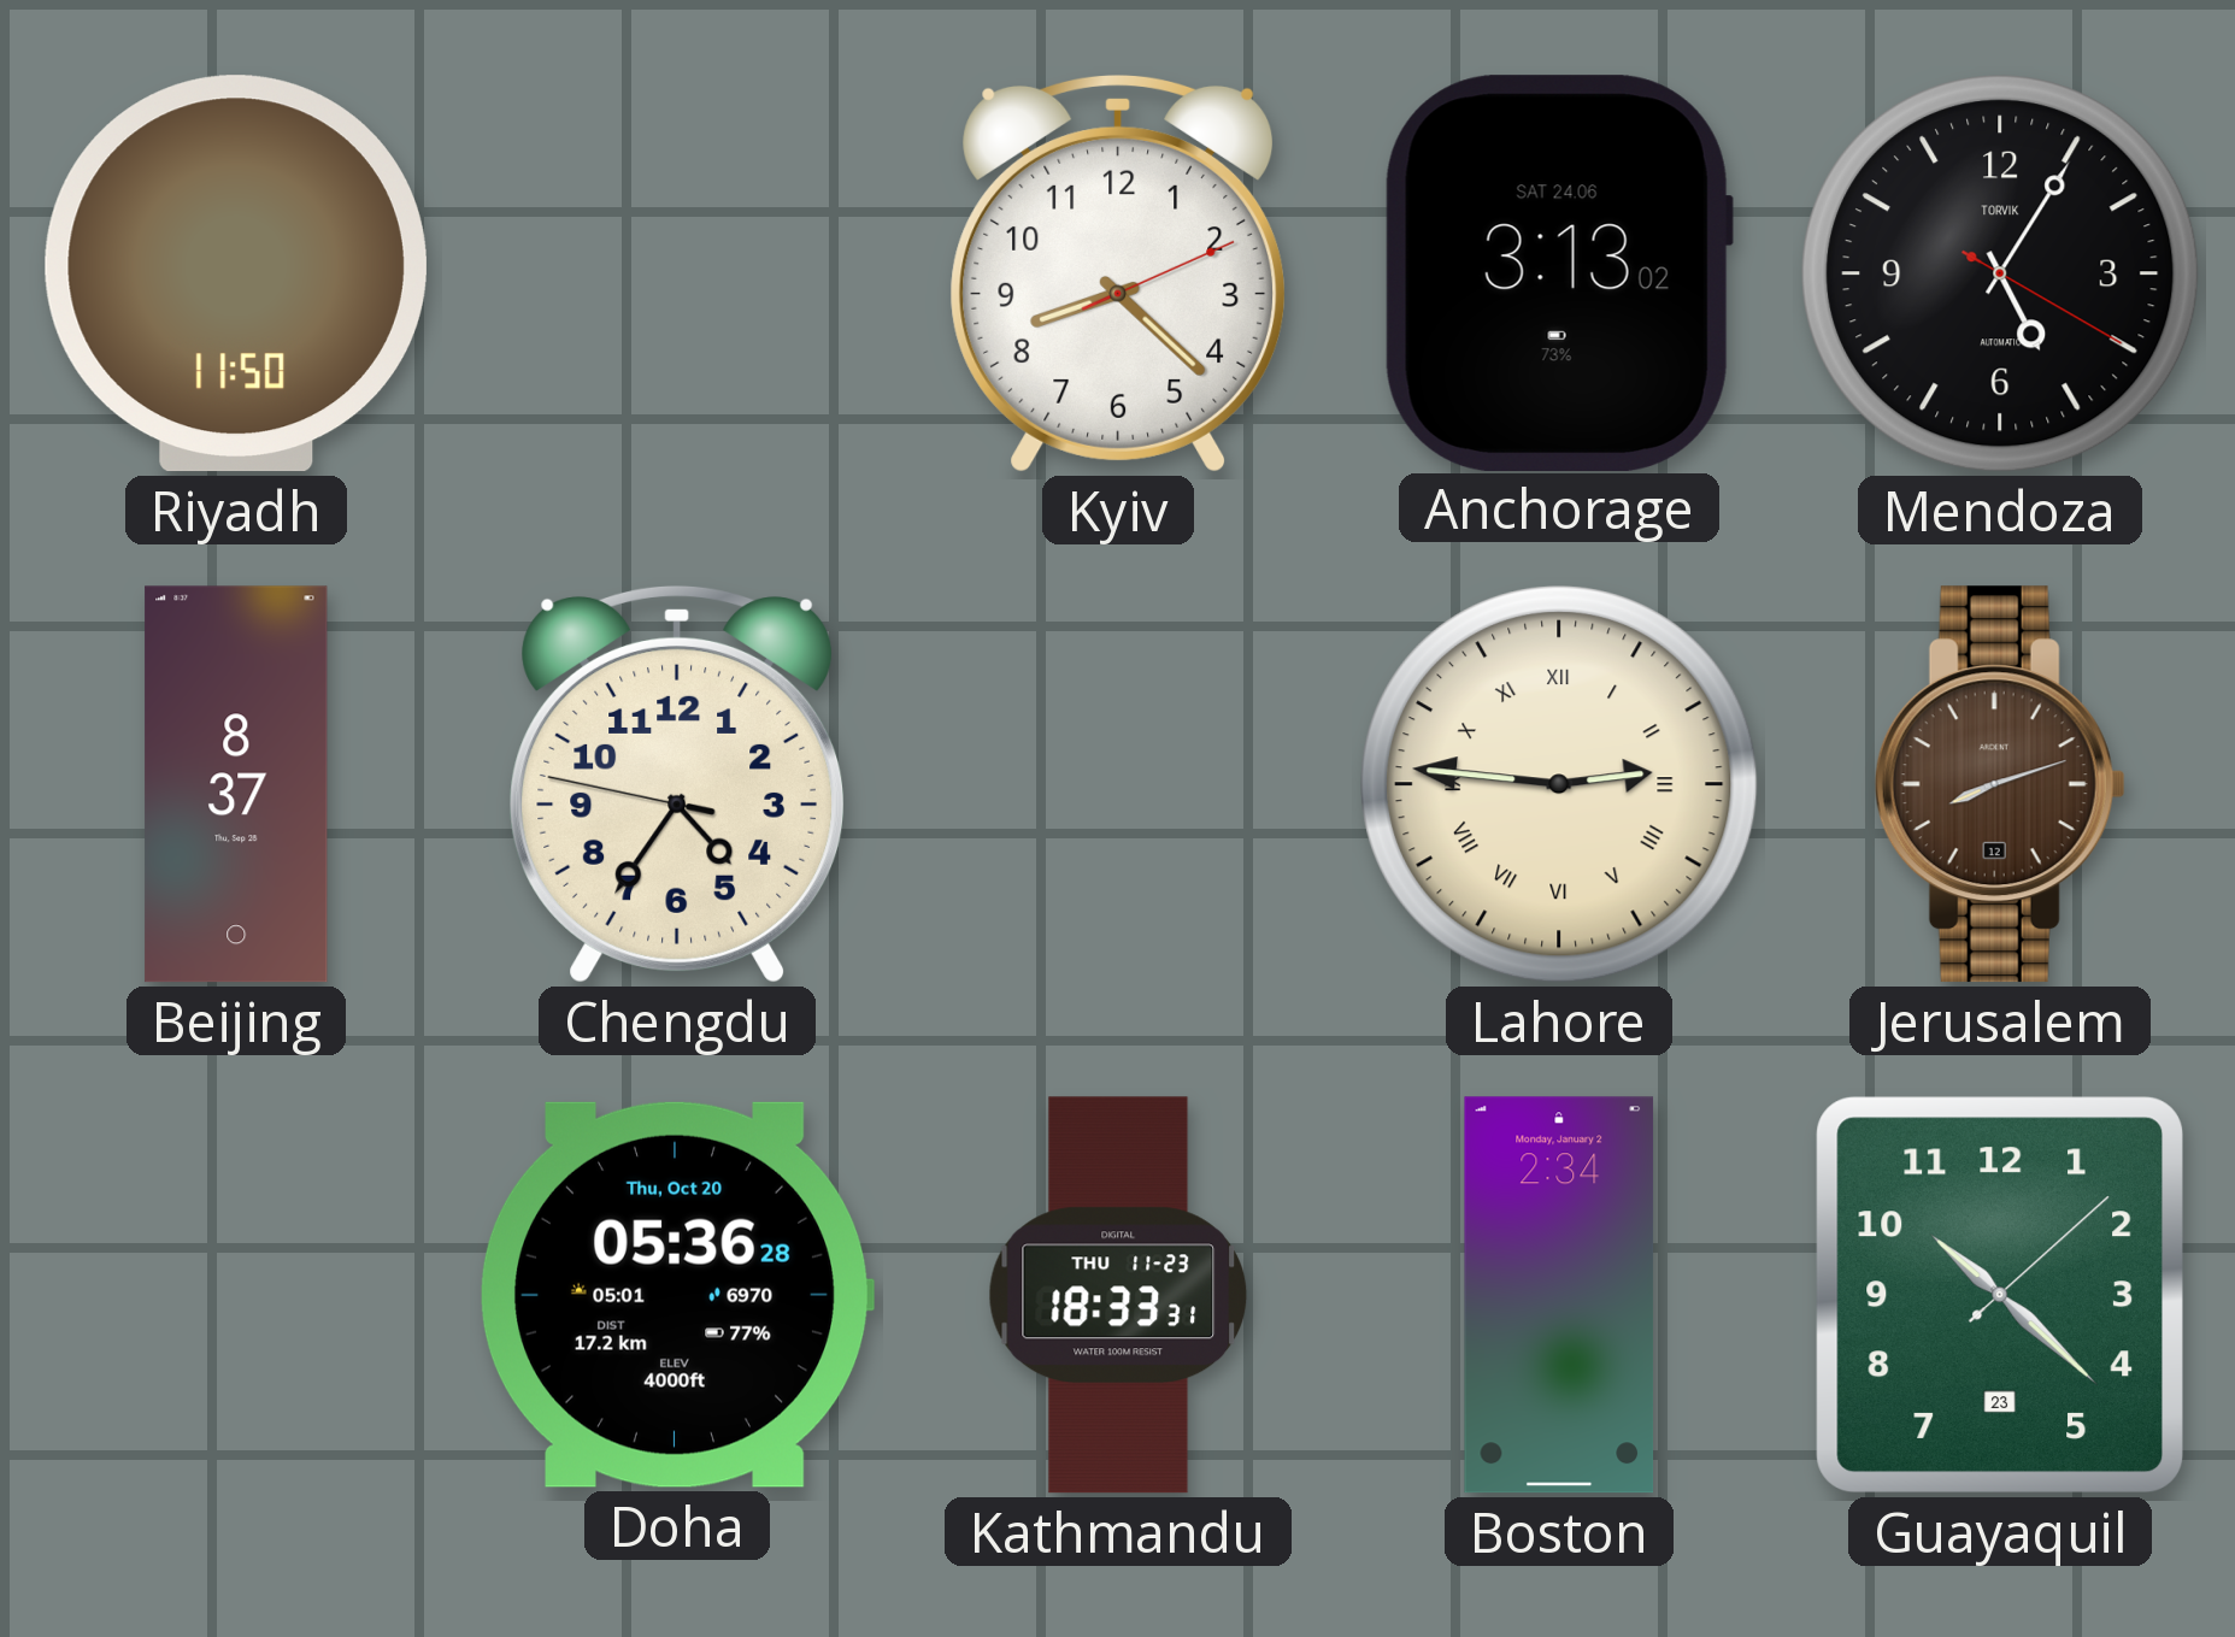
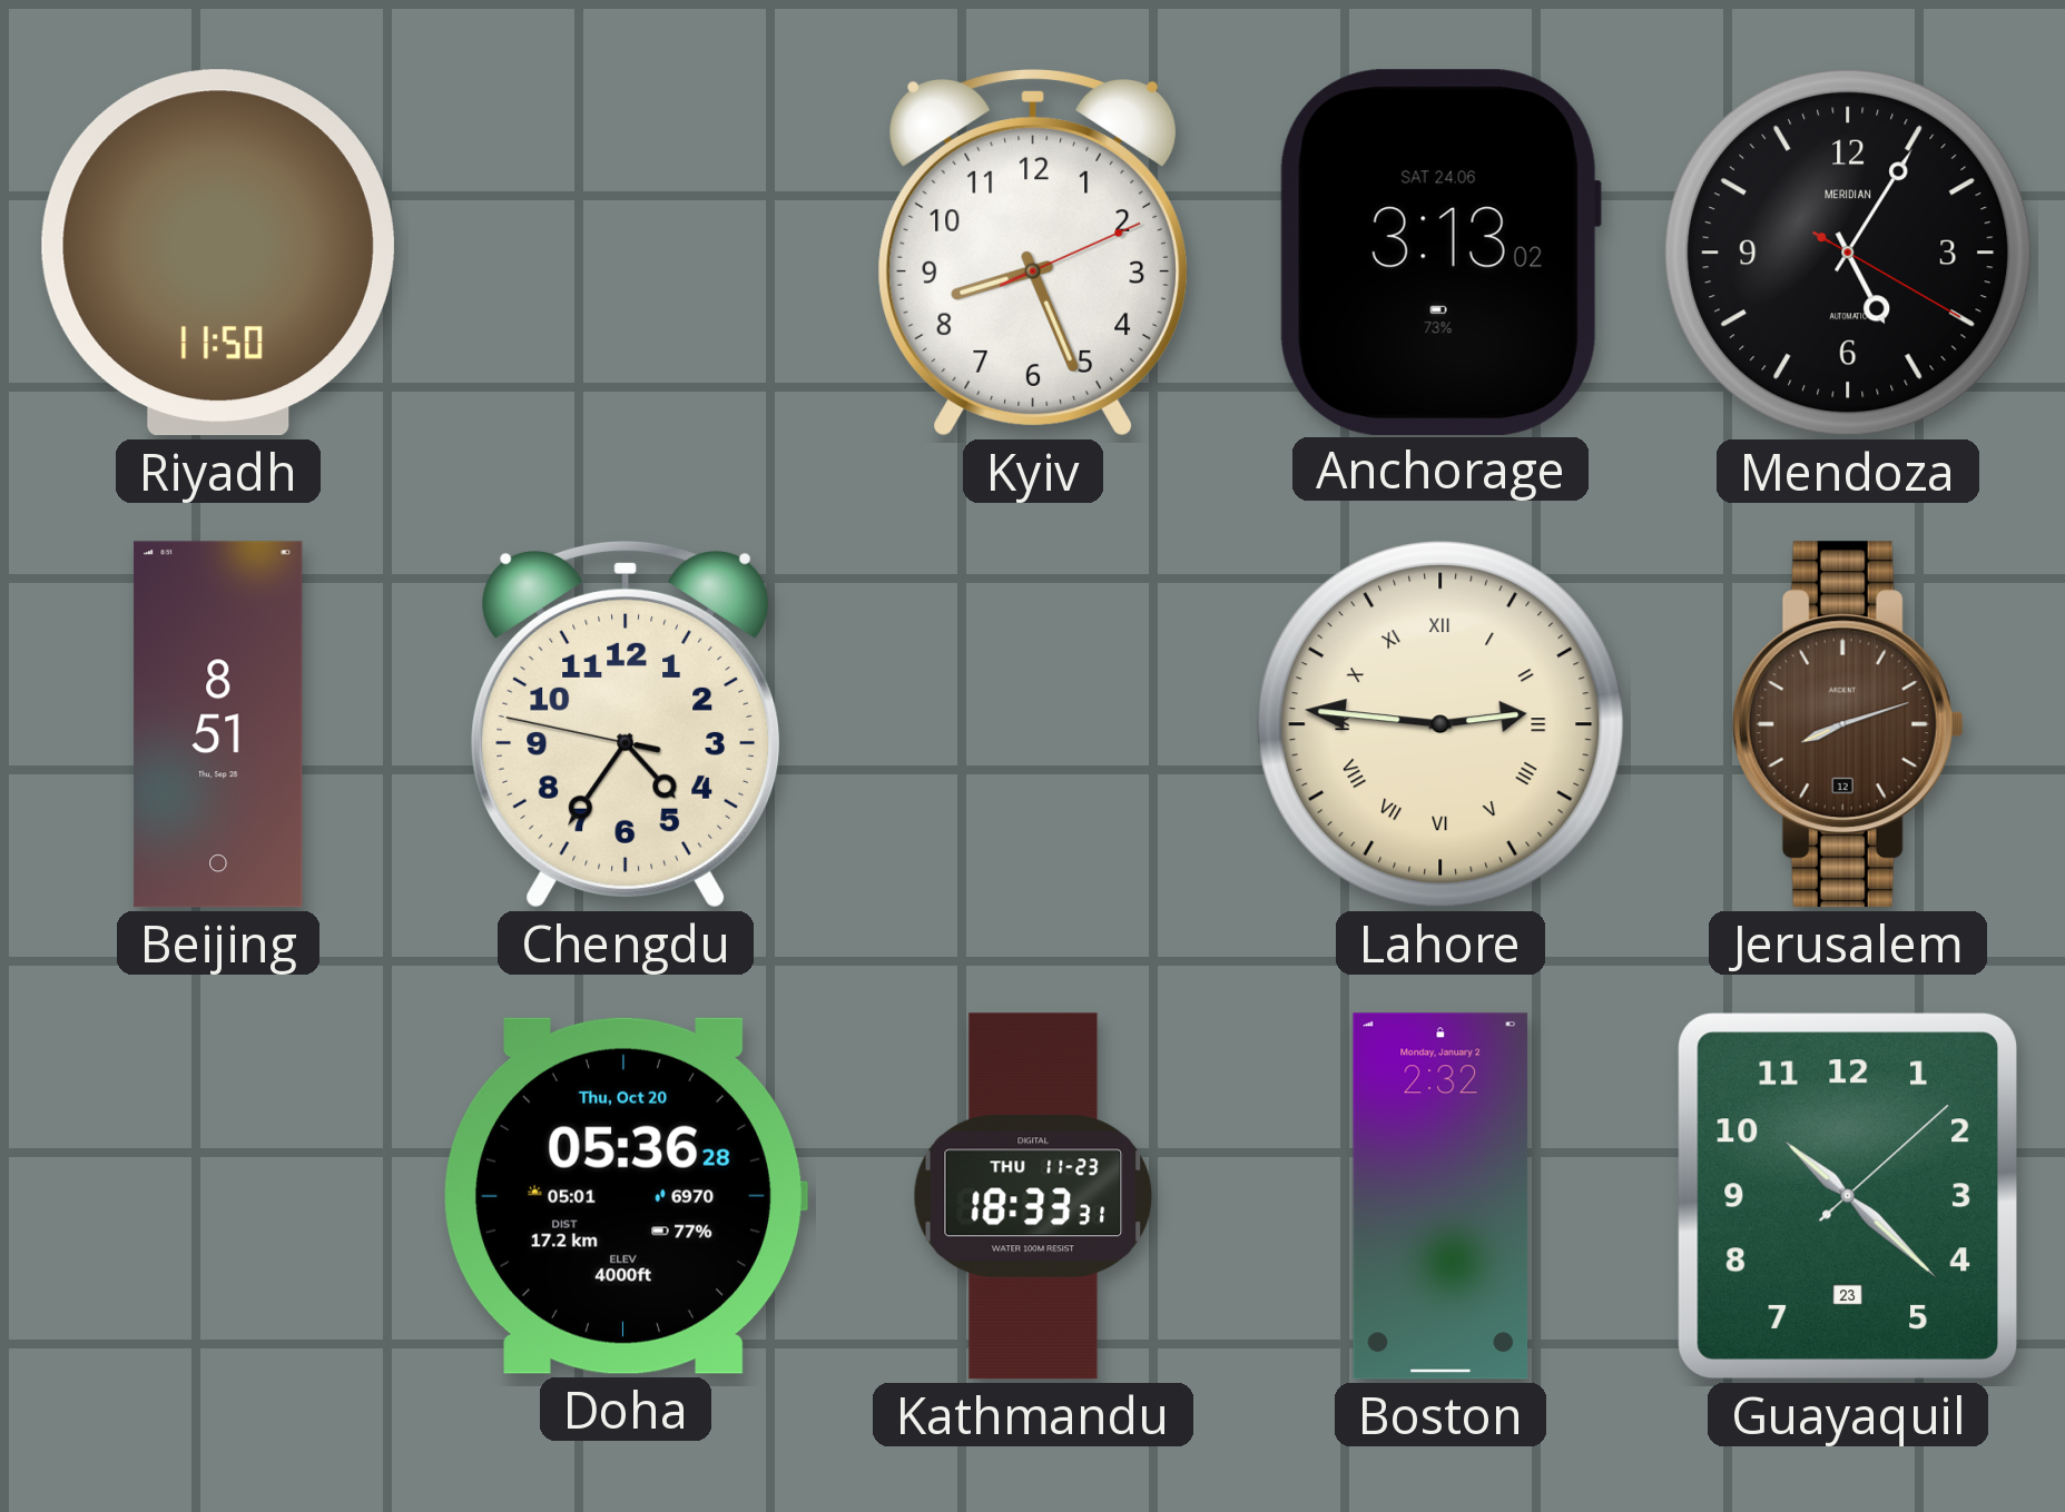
Kyiv: 8:22 -> 8:26 (1033, 253)
Mendoza brand: TORVIK -> MERIDIAN (1849, 254)
Beijing: 8:37 -> 8:51 (218, 724)
Boston: 2:34 -> 2:32 (1440, 1196)
